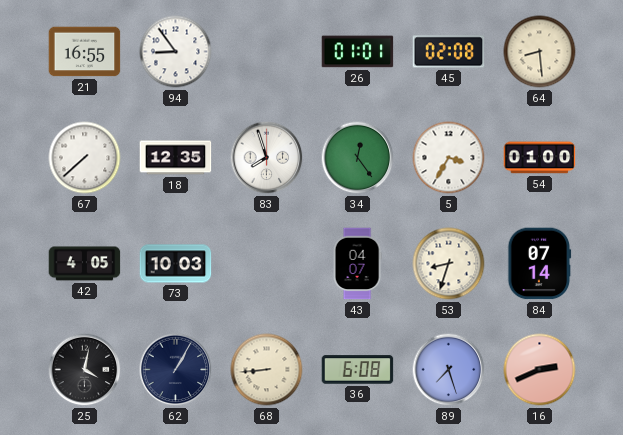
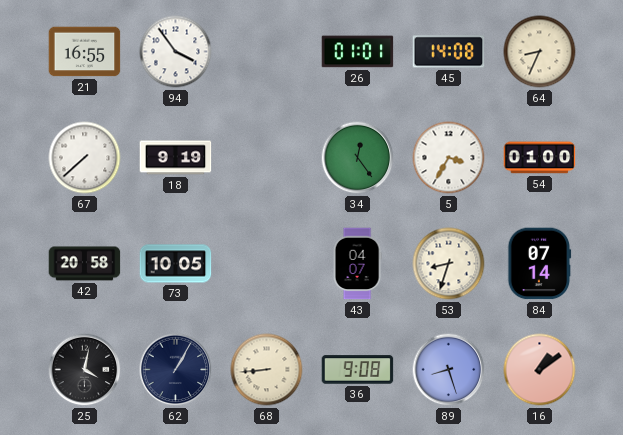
94: 8:54 -> 3:54 (176, 52)
45: 02:08 -> 14:08 (449, 52)
64: 8:29 -> 8:34 (540, 52)
18: 12:35 -> 9:19 (176, 158)
83: 7:57 -> none (267, 158)
42: 4:05 -> 20:58 (85, 264)
73: 10:03 -> 10:05 (176, 264)
36: 6:08 -> 9:08 (358, 370)
89: 7:27 -> 8:27 (449, 370)
16: 2:41 -> 1:09 (540, 370)
